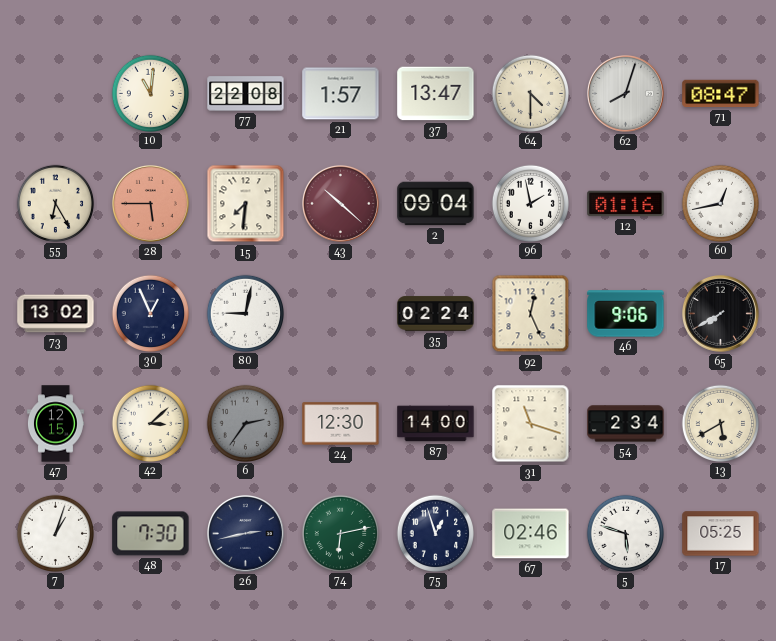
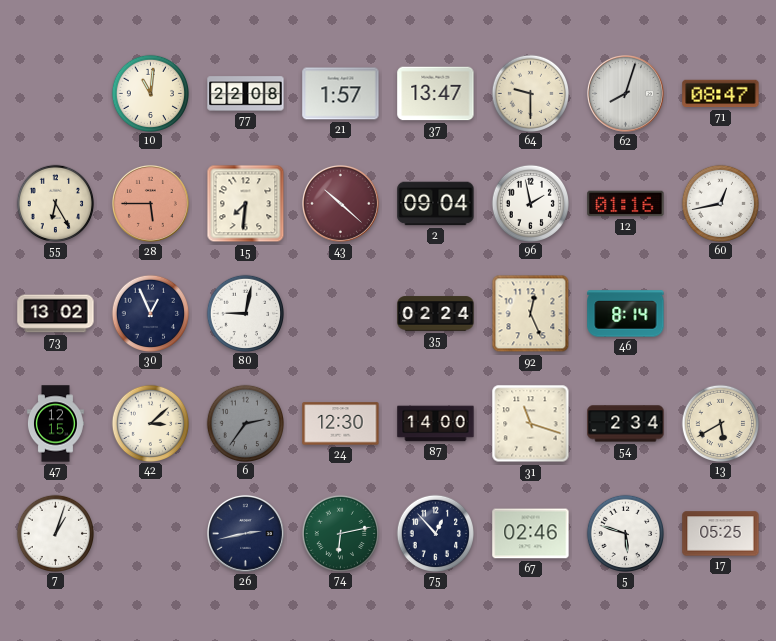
64: 4:30 -> 9:30 (531, 93)
46: 9:06 -> 8:14 (626, 314)
65: 7:40 -> none (720, 313)
48: 7:30 -> none (151, 534)
75: 12:57 -> 12:53 (436, 533)
